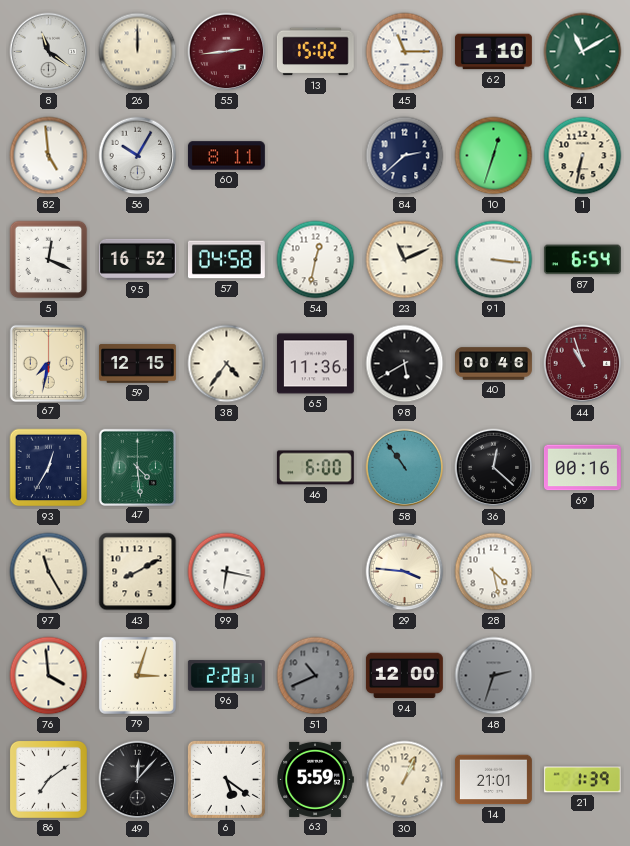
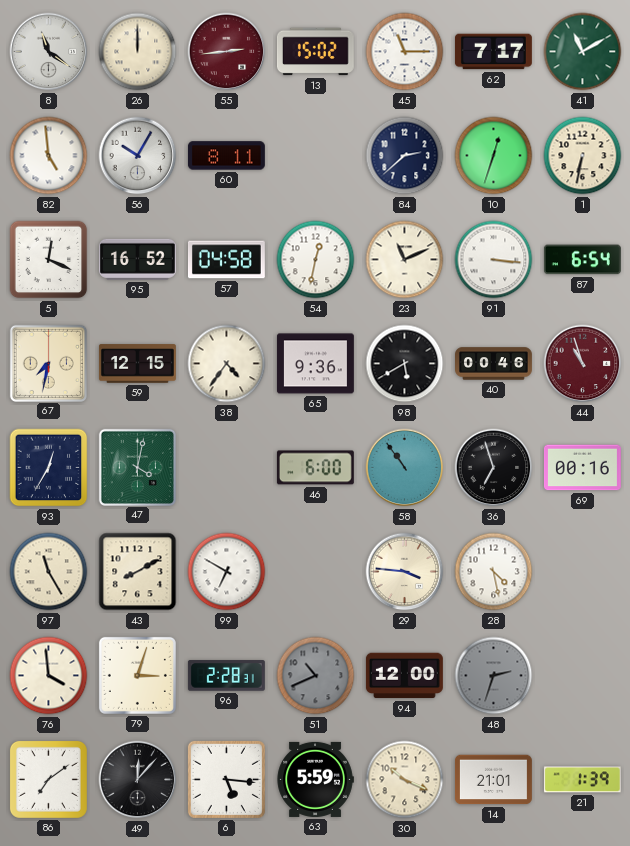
62: 1:10 -> 7:17 (493, 52)
65: 11:36 -> 9:36 (315, 364)
47: 4:29 -> 4:02 (137, 467)
36: 12:22 -> 6:57 (494, 468)
99: 6:17 -> 6:50 (227, 572)
6: 5:21 -> 5:16 (226, 779)
30: 1:04 -> 10:19 (405, 780)
